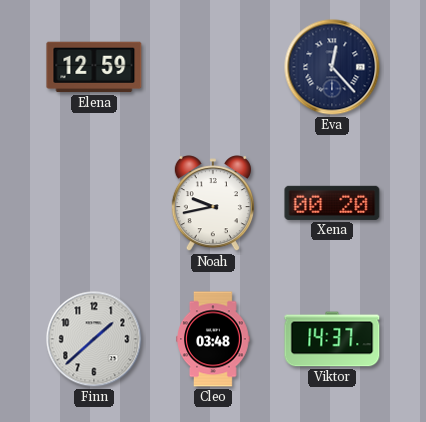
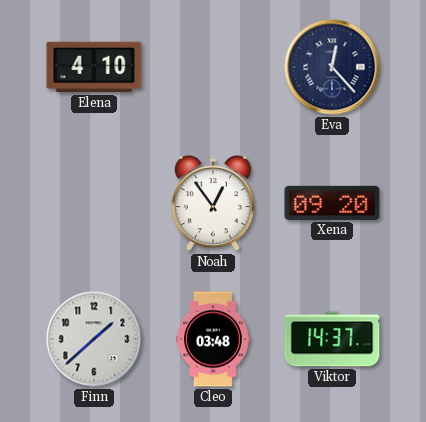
Elena: 12:59 -> 4:10 (94, 67)
Noah: 9:43 -> 12:54 (213, 204)
Xena: 00:20 -> 09:20 (332, 203)
